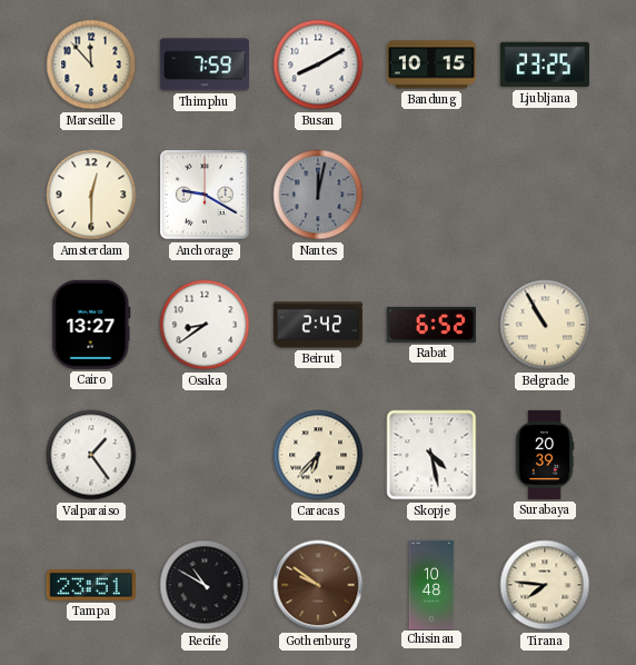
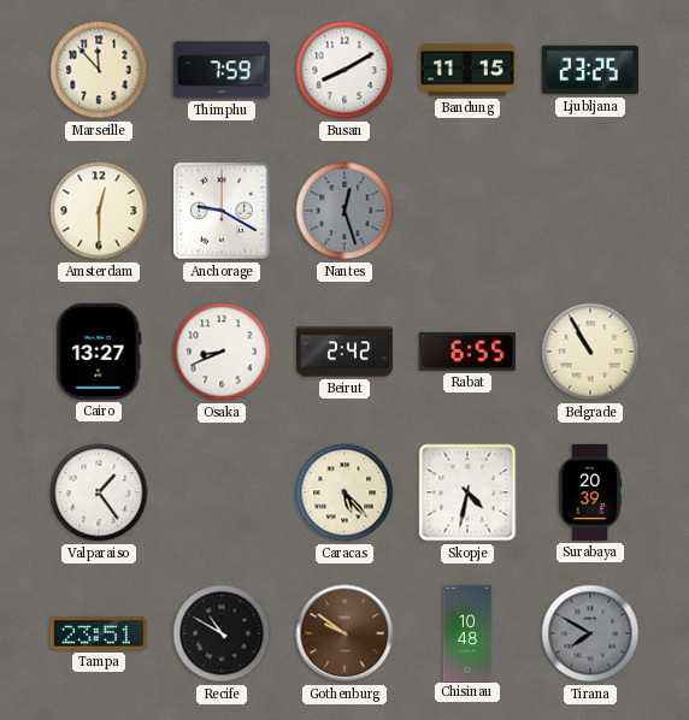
Bandung: 10:15 -> 11:15 (467, 70)
Nantes: 12:02 -> 12:27 (344, 211)
Osaka: 8:39 -> 8:41 (222, 352)
Rabat: 6:52 -> 6:55 (467, 352)
Caracas: 6:37 -> 5:23 (344, 492)
Skopje: 4:28 -> 4:32 (467, 492)
Tirana: 7:46 -> 7:50 (590, 633)
Tirana dial: cream -> grey (590, 633)
